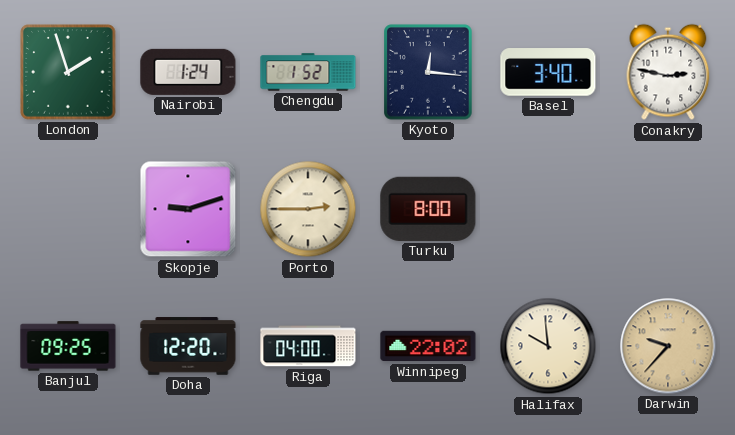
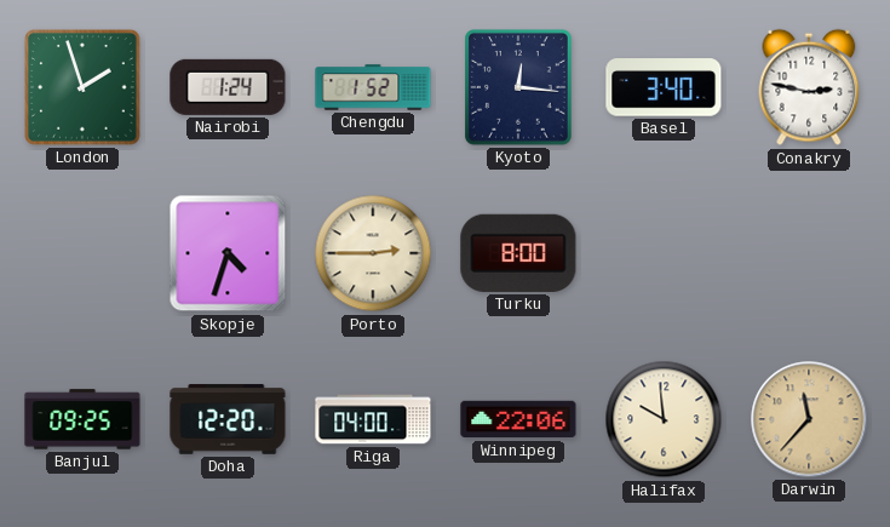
Skopje: 9:12 -> 4:33 (228, 253)
Winnipeg: 22:02 -> 22:06 (518, 419)
Darwin: 9:37 -> 11:37 (809, 419)
